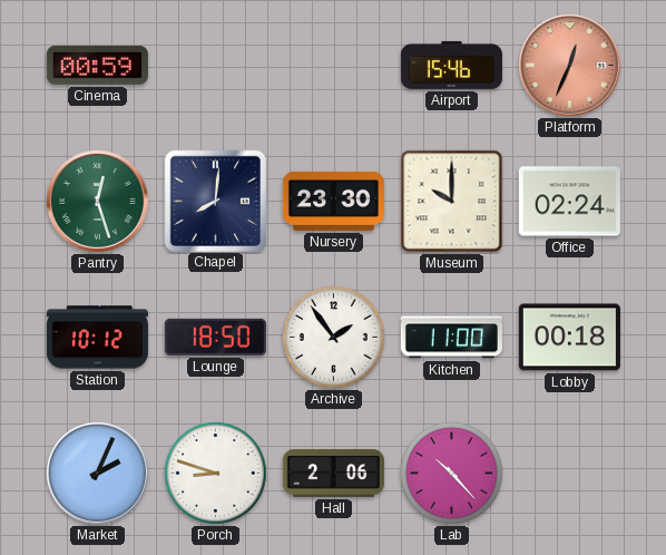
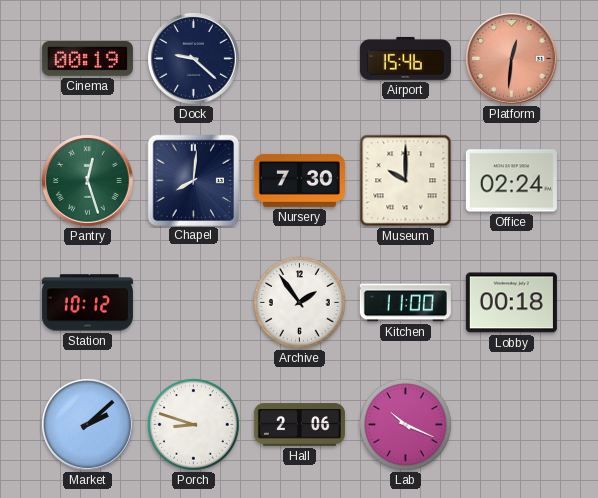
Cinema: 00:59 -> 00:19 (87, 58)
Dock: none -> 9:22 (194, 59)
Platform: 12:34 -> 12:31 (512, 59)
Nursery: 23:30 -> 7:30 (299, 180)
Lounge: 18:50 -> none (215, 337)
Market: 2:04 -> 2:08 (88, 425)
Lab: 10:23 -> 10:19 (406, 425)
